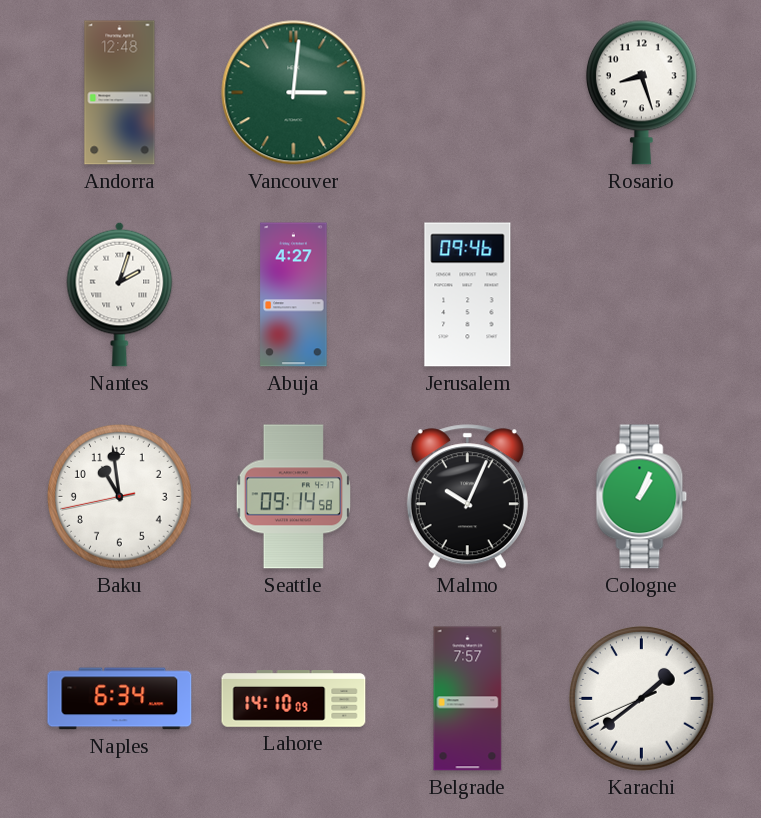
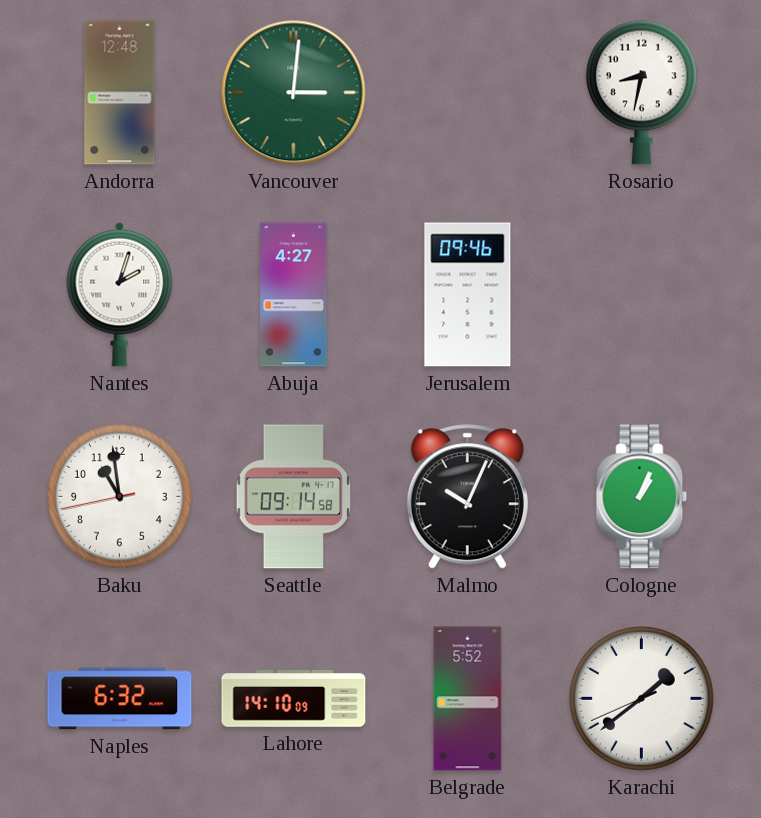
Rosario: 8:27 -> 8:32 (641, 92)
Naples: 6:34 -> 6:32 (120, 699)
Belgrade: 7:57 -> 5:52 (468, 699)
